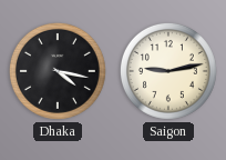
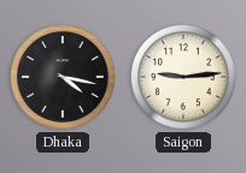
Saigon: 9:13 -> 9:14 (183, 77)
